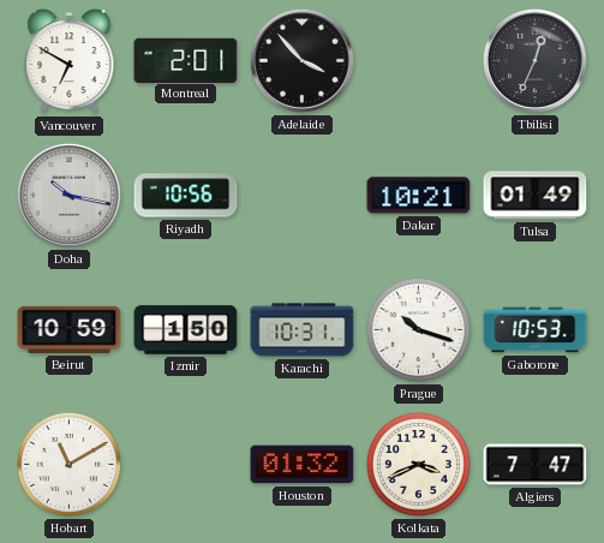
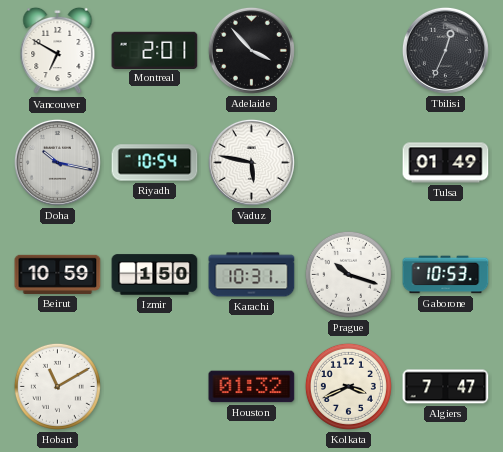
Riyadh: 10:56 -> 10:54 (155, 163)
Vaduz: none -> 5:47 (251, 162)
Dakar: 10:21 -> none (419, 196)
